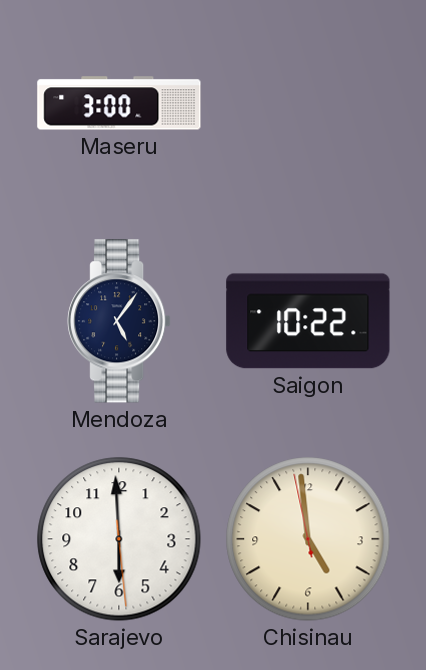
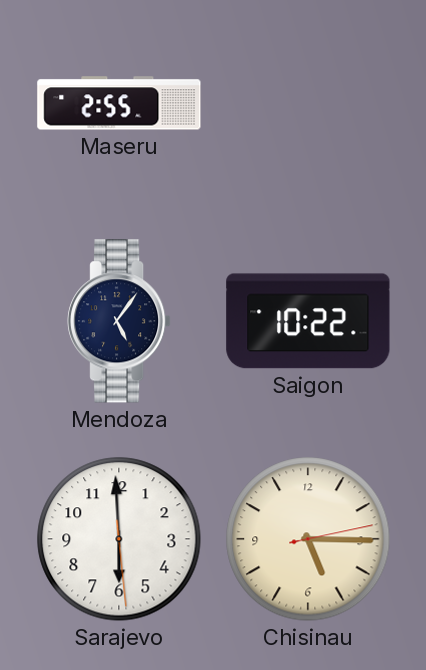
Maseru: 3:00 -> 2:55 (119, 103)
Chisinau: 4:58 -> 5:15 (308, 539)
